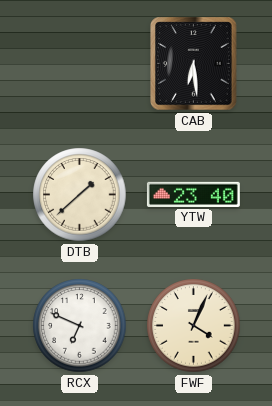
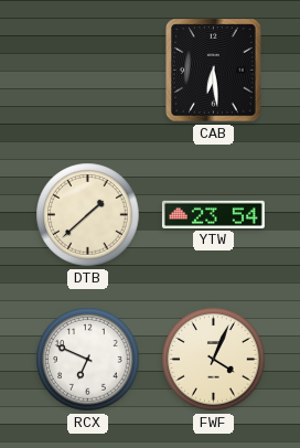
YTW: 23:40 -> 23:54 (213, 214)
